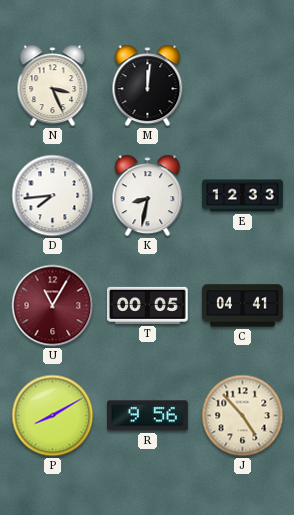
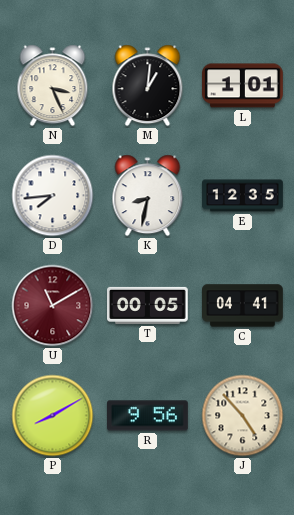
M: 12:01 -> 1:01 (148, 86)
L: none -> 1:01 (243, 86)
E: 12:33 -> 12:35 (243, 196)
U: 11:05 -> 11:10 (53, 306)
